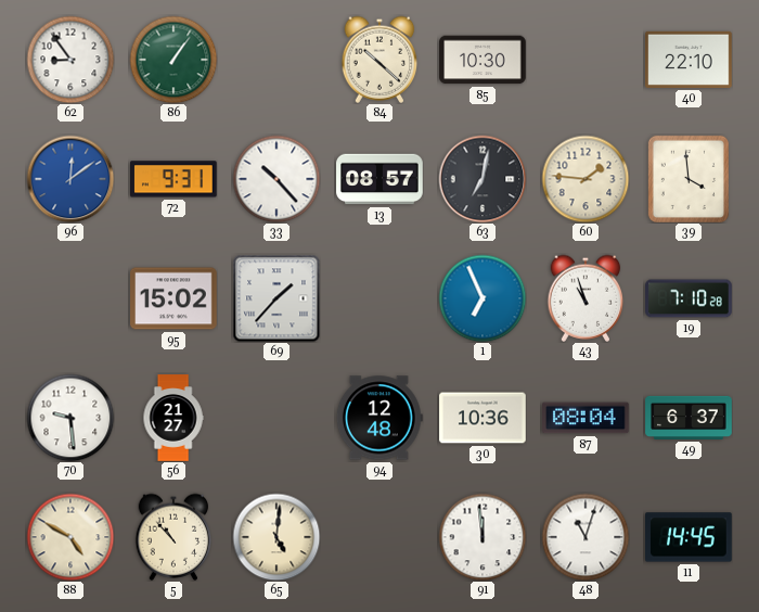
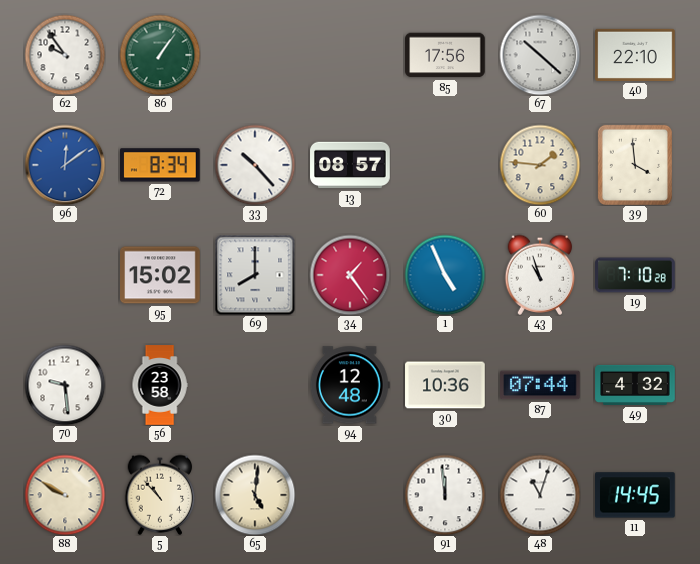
62: 8:54 -> 9:54 (65, 55)
84: 10:22 -> none (379, 60)
85: 10:30 -> 17:56 (445, 55)
67: none -> 10:22 (540, 55)
72: 9:31 -> 8:34 (161, 165)
63: 7:02 -> none (483, 179)
69: 1:37 -> 8:00 (255, 275)
34: none -> 1:24 (350, 275)
1: 6:56 -> 4:56 (445, 275)
56: 21:27 -> 23:58 (160, 385)
87: 08:04 -> 07:44 (541, 385)
49: 6:37 -> 4:32 (635, 385)
88: 4:50 -> 9:50 (65, 495)
